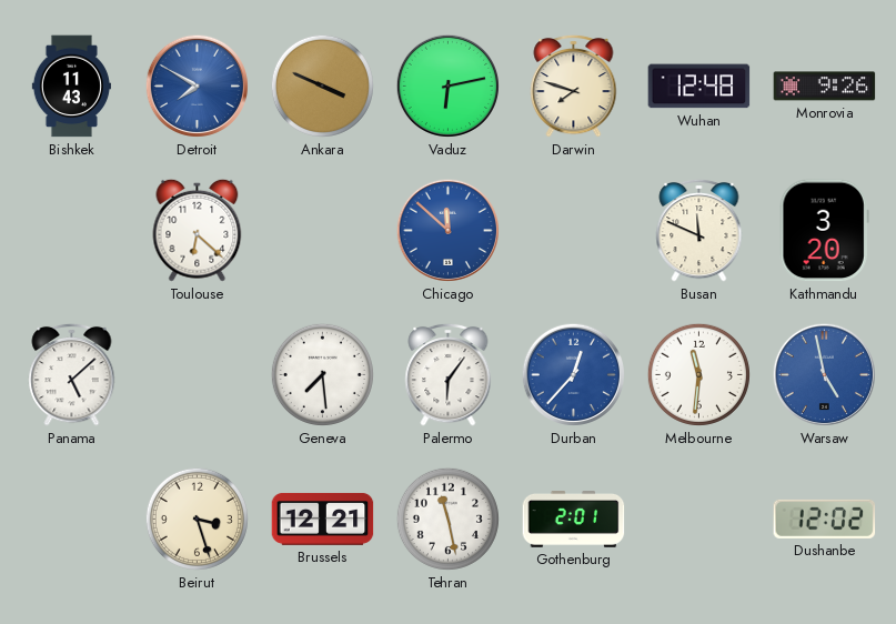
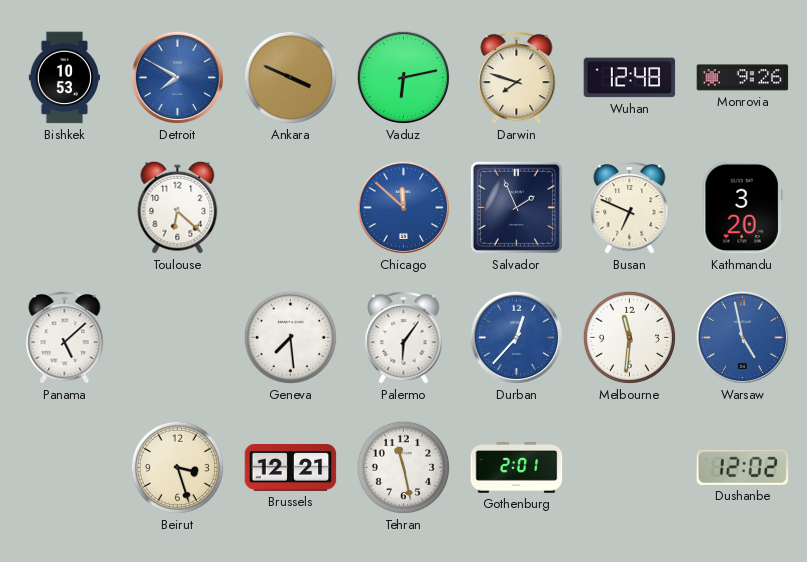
Bishkek: 11:43 -> 10:53 (64, 78)
Salvador: none -> 1:56 (516, 207)
Busan: 11:49 -> 6:49 (630, 207)
